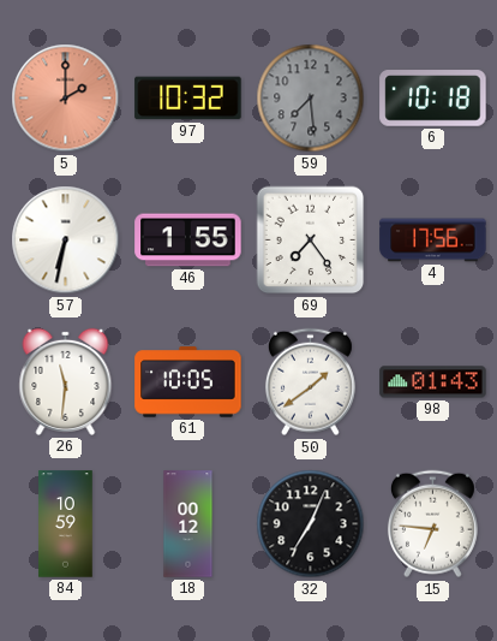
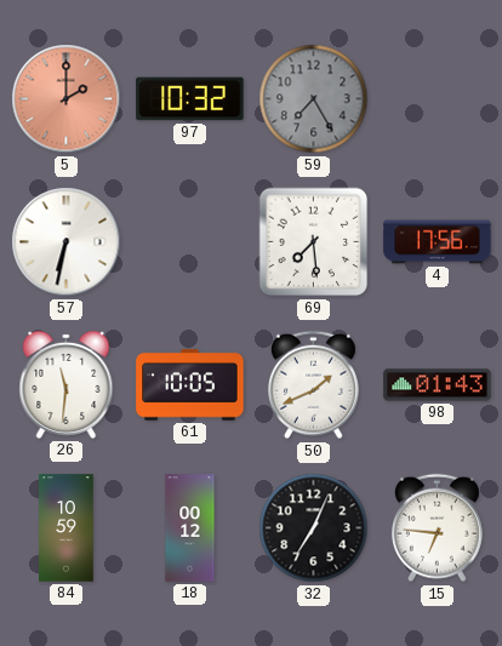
59: 7:29 -> 7:25 (314, 99)
6: 10:18 -> none (433, 99)
46: 1:55 -> none (188, 241)
69: 7:24 -> 7:29 (314, 242)
50: 1:39 -> 1:41 (313, 385)
